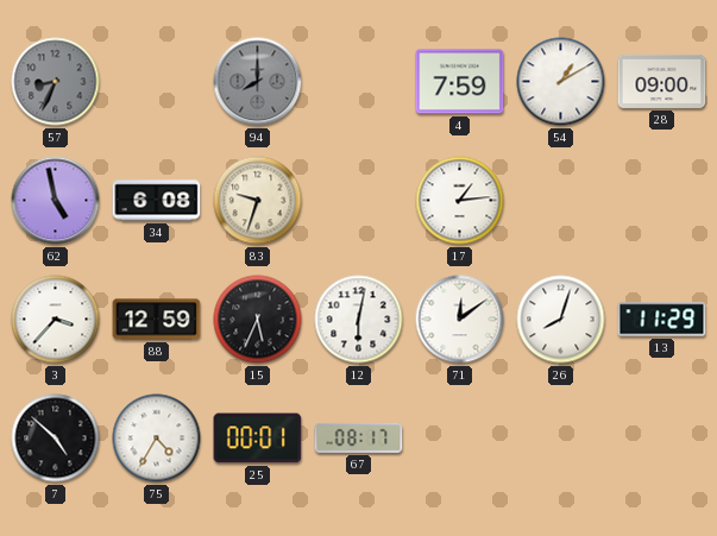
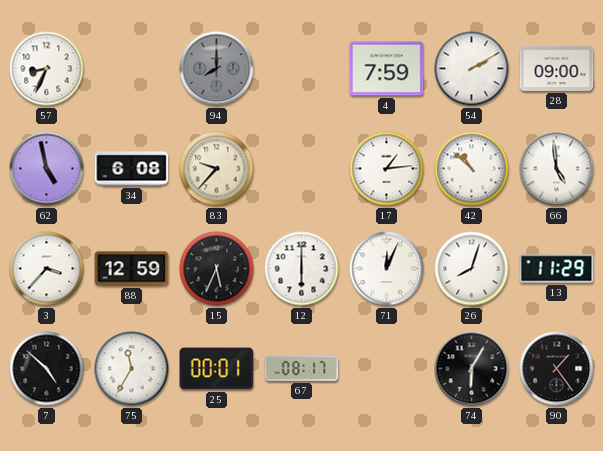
57 dial: grey -> white (47, 69)
54: 1:10 -> 2:10 (472, 69)
83: 9:33 -> 9:37 (217, 169)
42: none -> 10:52 (472, 169)
66: none -> 4:59 (557, 169)
12: 6:02 -> 6:00 (302, 269)
71: 12:09 -> 12:04 (387, 269)
75: 4:35 -> 11:35 (132, 369)
74: none -> 6:05 (472, 369)
90: none -> 1:24 (557, 369)
